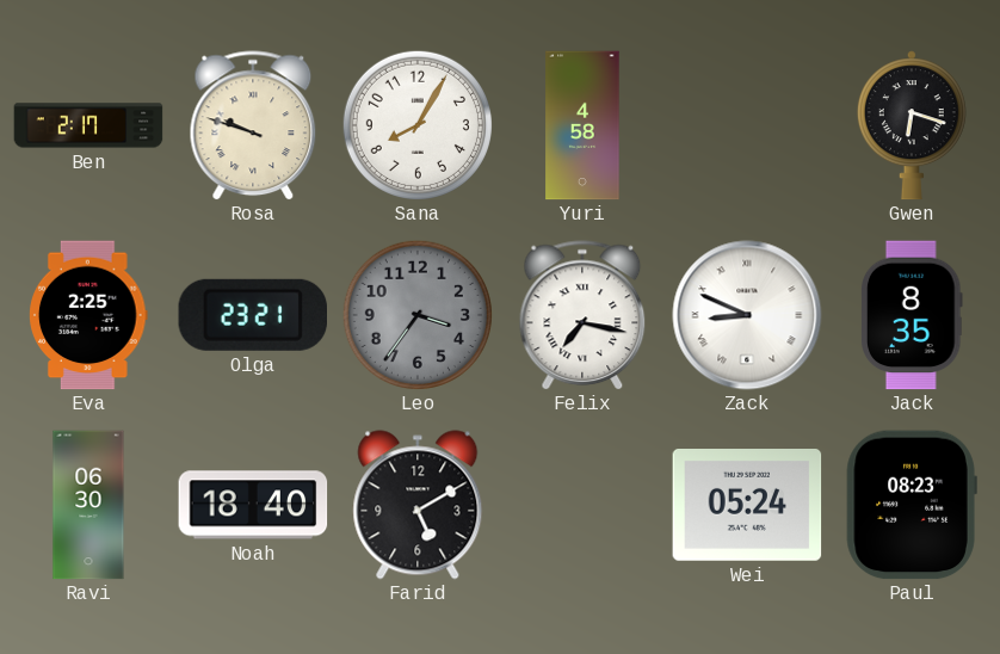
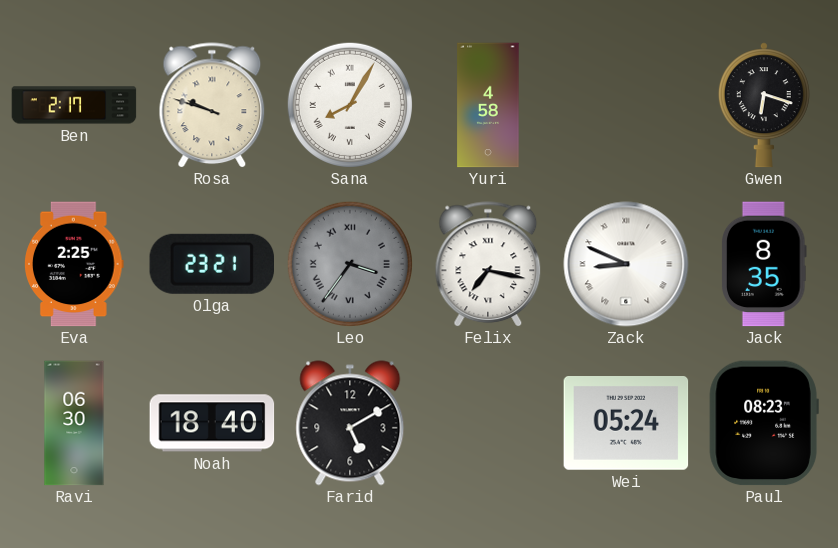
Sana numerals: Arabic -> Roman (350, 105)
Leo numerals: Arabic -> Roman (350, 264)
